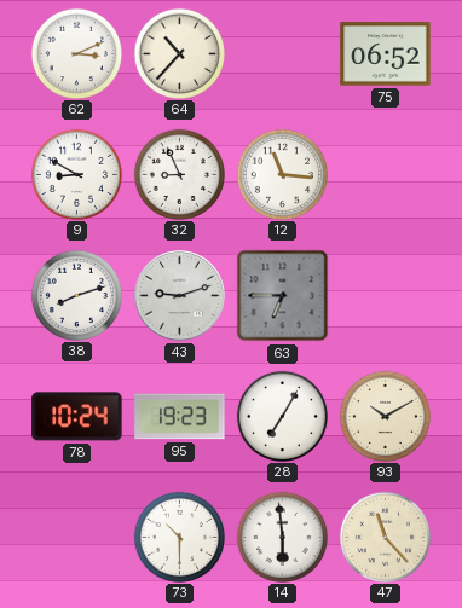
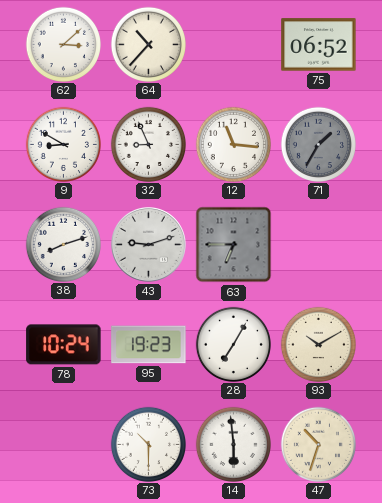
62: 3:11 -> 3:08 (63, 44)
71: none -> 1:35 (318, 144)
47: 11:23 -> 10:33 (318, 444)
